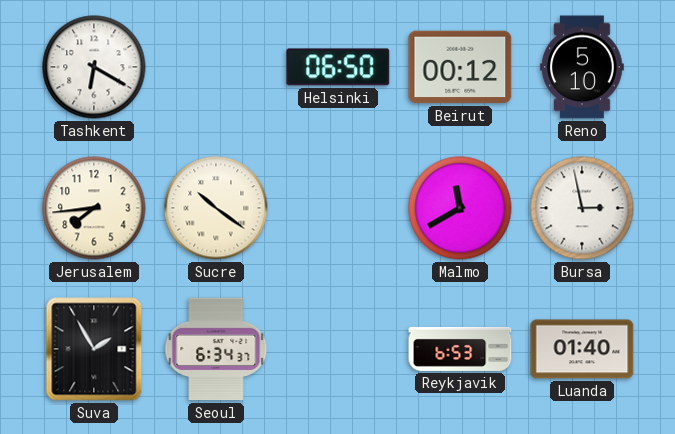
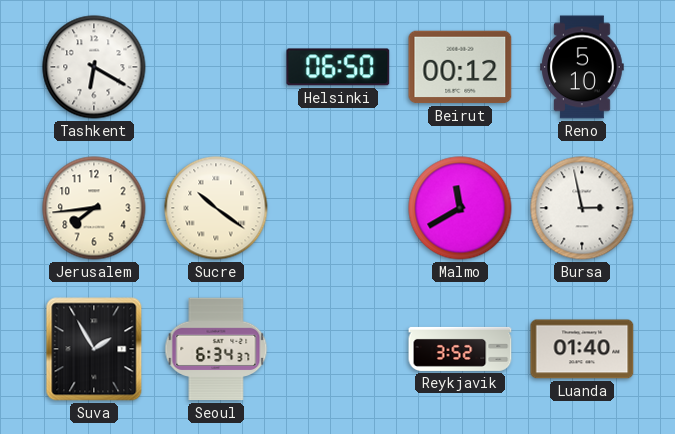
Reykjavik: 6:53 -> 3:52 (460, 349)
